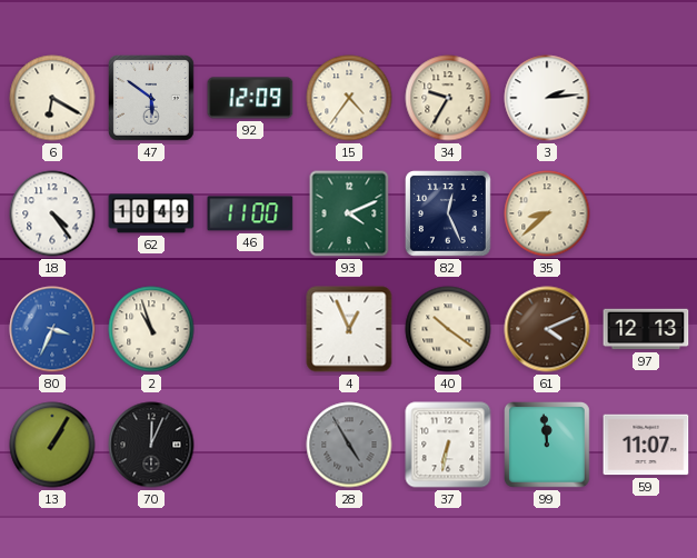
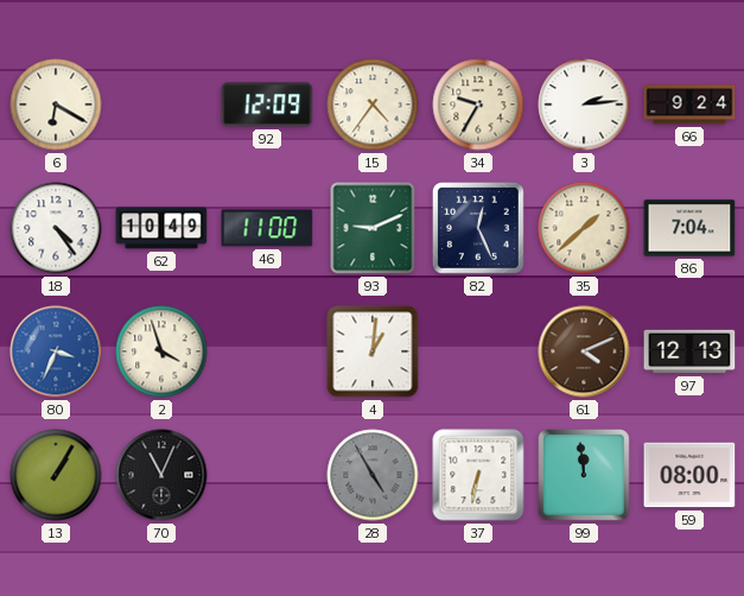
47: 5:51 -> none (152, 99)
66: none -> 9:24 (689, 104)
93: 4:11 -> 9:11 (373, 228)
35: 8:38 -> 1:38 (584, 228)
86: none -> 7:04 (689, 228)
2: 10:57 -> 3:57 (161, 351)
4: 12:56 -> 1:01 (373, 351)
40: 10:21 -> none (448, 329)
70: 12:04 -> 11:04 (161, 475)
59: 11:07 -> 08:00 (689, 475)
